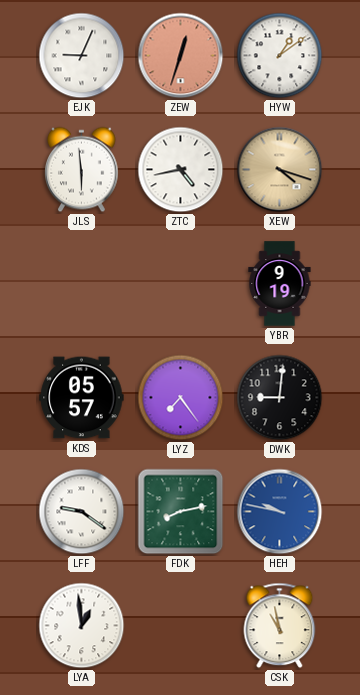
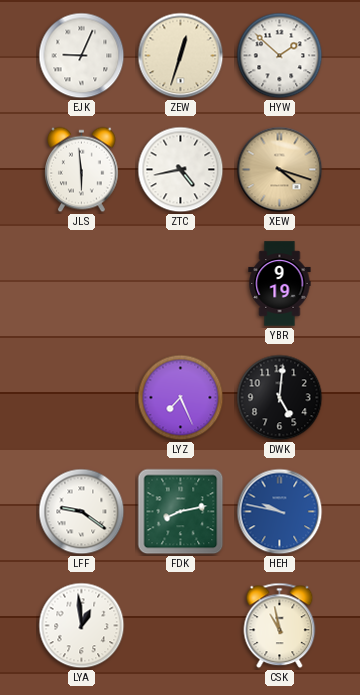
ZEW dial: salmon -> cream (181, 56)
HYW: 1:09 -> 1:52 (280, 56)
KDS: 05:57 -> none (82, 398)
LYZ: 7:24 -> 7:26 (181, 398)
DWK: 9:01 -> 5:01 (280, 398)
